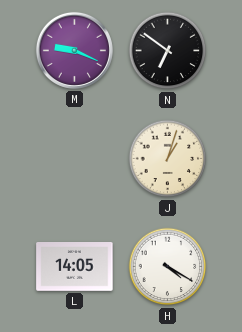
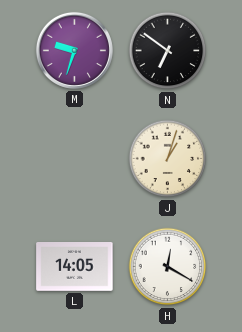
M: 9:19 -> 9:33 (74, 50)
H: 4:20 -> 12:20 (168, 267)
